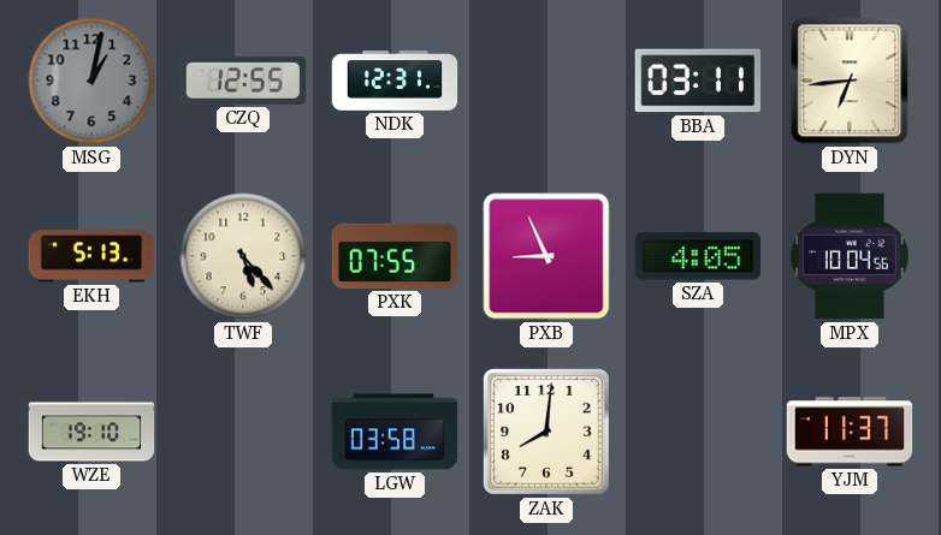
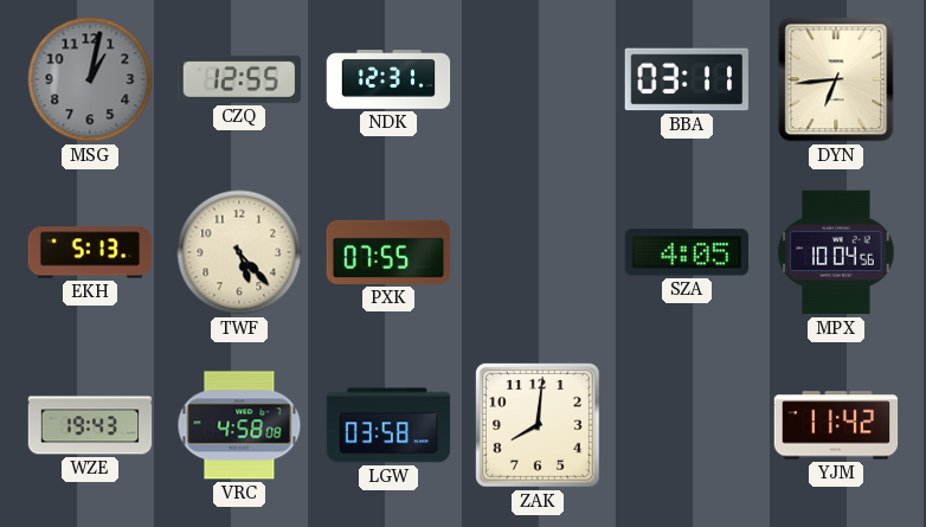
PXB: 8:56 -> none (546, 256)
WZE: 19:10 -> 19:43 (90, 425)
VRC: none -> 4:58 (239, 425)
YJM: 11:37 -> 11:42 (836, 425)
